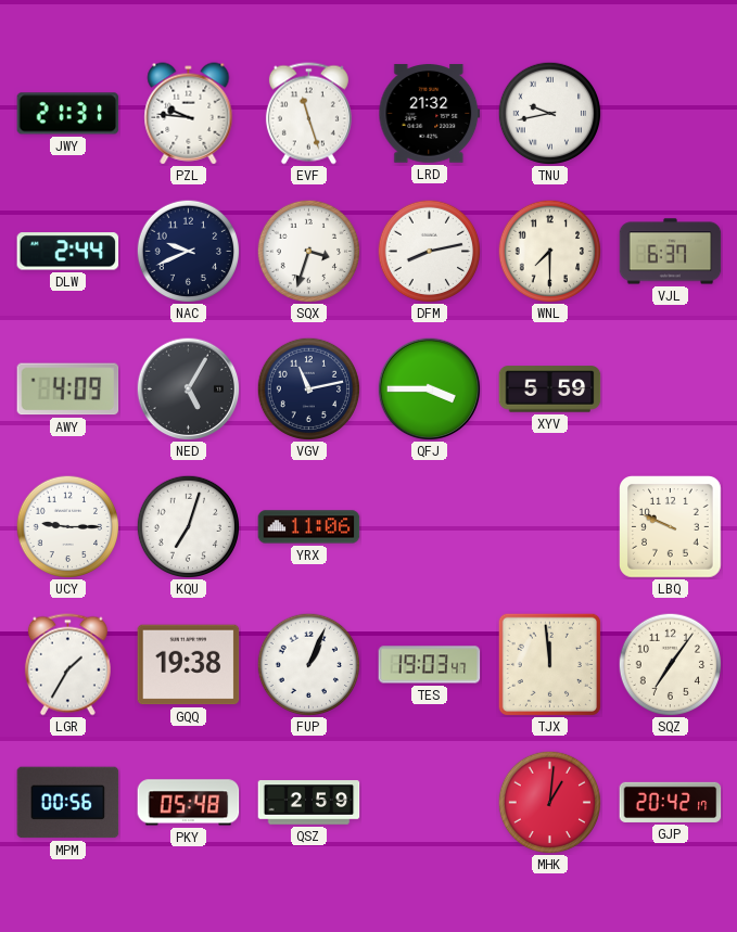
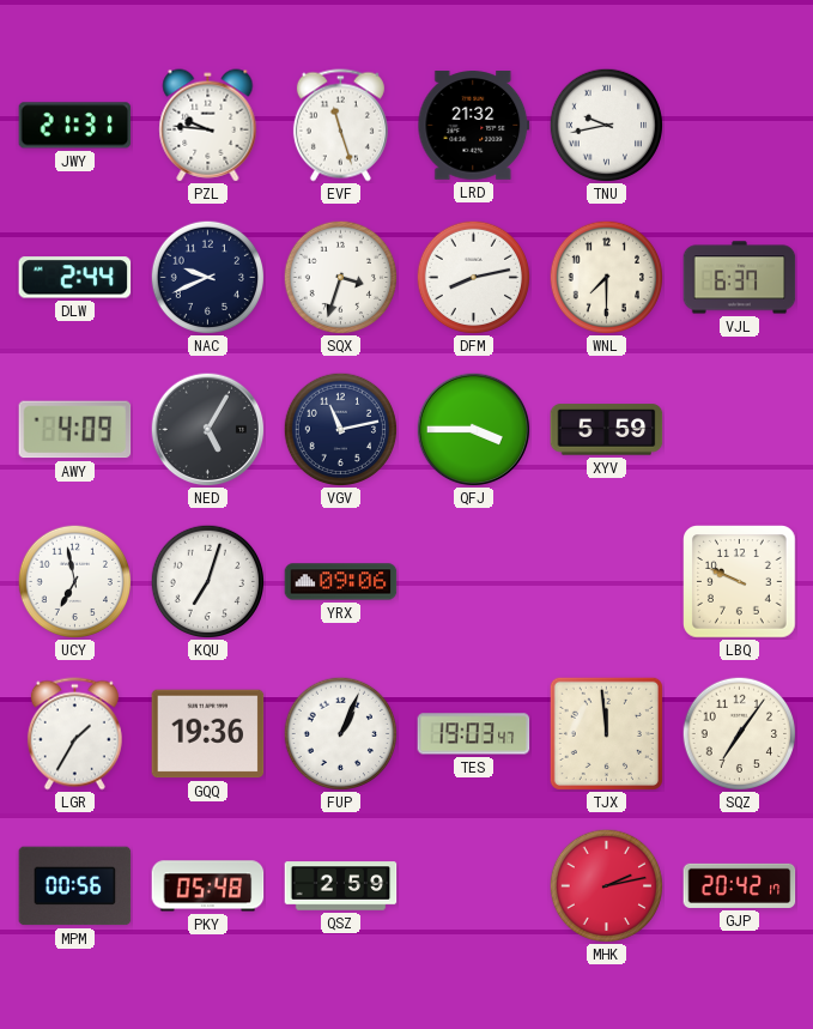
UCY: 9:15 -> 6:58 (74, 581)
YRX: 11:06 -> 09:06 (341, 582)
GQQ: 19:38 -> 19:36 (208, 734)
MHK: 1:01 -> 2:13 (606, 885)
